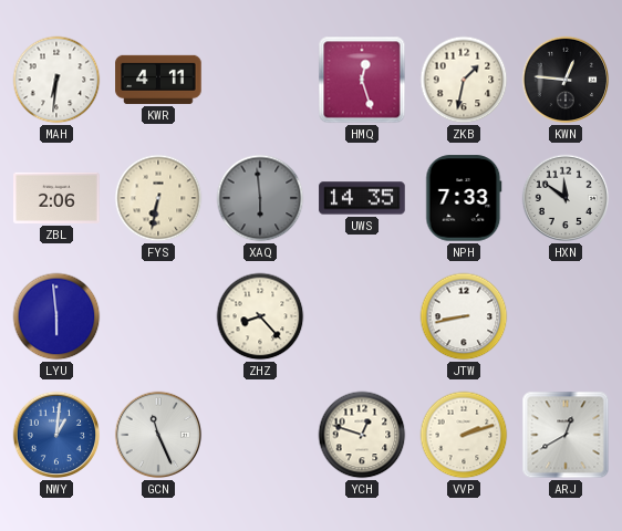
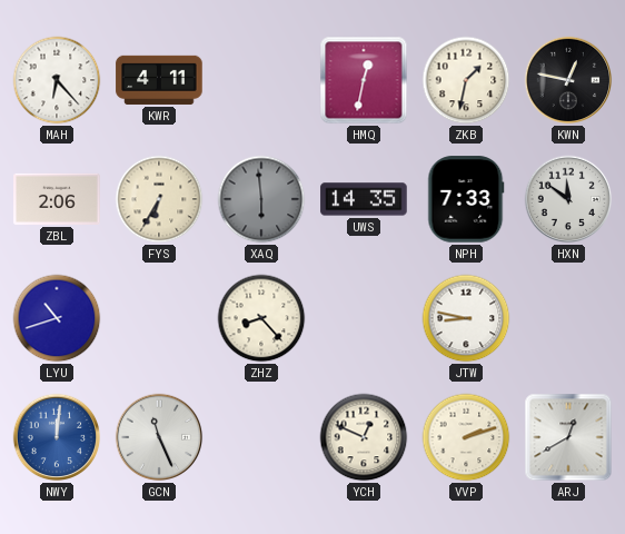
MAH: 6:31 -> 6:23 (57, 80)
HMQ: 12:27 -> 12:32 (364, 80)
KWN: 12:46 -> 12:47 (568, 80)
FYS: 6:32 -> 6:35 (159, 199)
LYU: 5:59 -> 10:42 (57, 318)
JTW: 8:43 -> 8:47 (466, 318)
NWY: 1:01 -> 12:01 (57, 437)
YCH: 12:48 -> 12:49 (364, 437)
